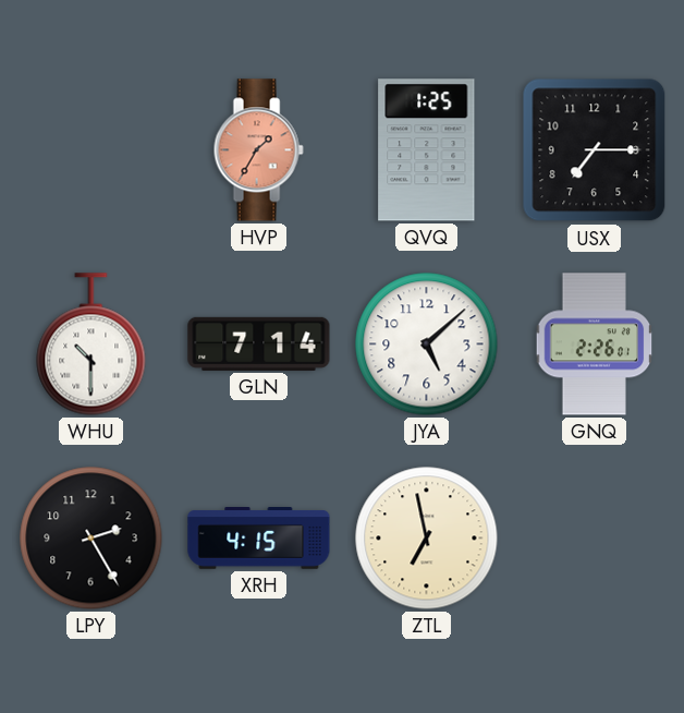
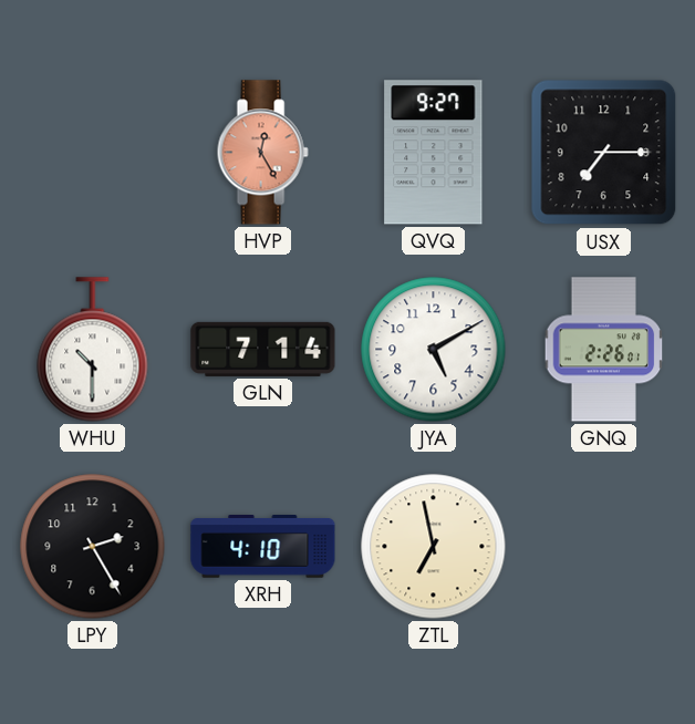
HVP: 1:35 -> 12:25 (262, 153)
QVQ: 1:25 -> 9:27 (434, 153)
JYA: 5:08 -> 5:10 (434, 350)
XRH: 4:15 -> 4:10 (263, 547)
